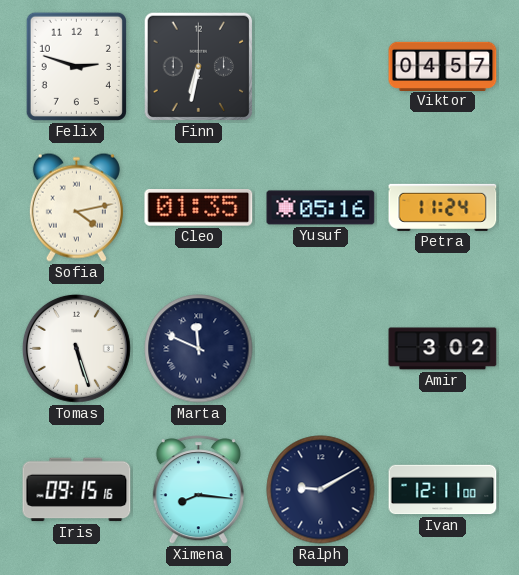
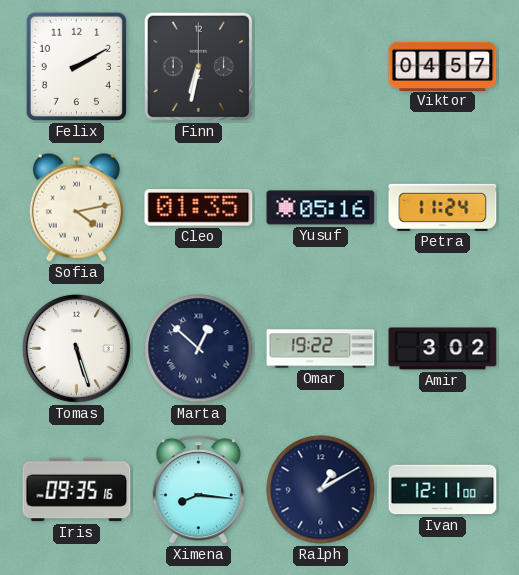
Felix: 2:48 -> 2:10 (76, 66)
Marta: 11:49 -> 12:52 (199, 349)
Omar: none -> 19:22 (321, 349)
Iris: 09:15 -> 09:35 (77, 490)
Ralph: 9:10 -> 1:10 (321, 490)
